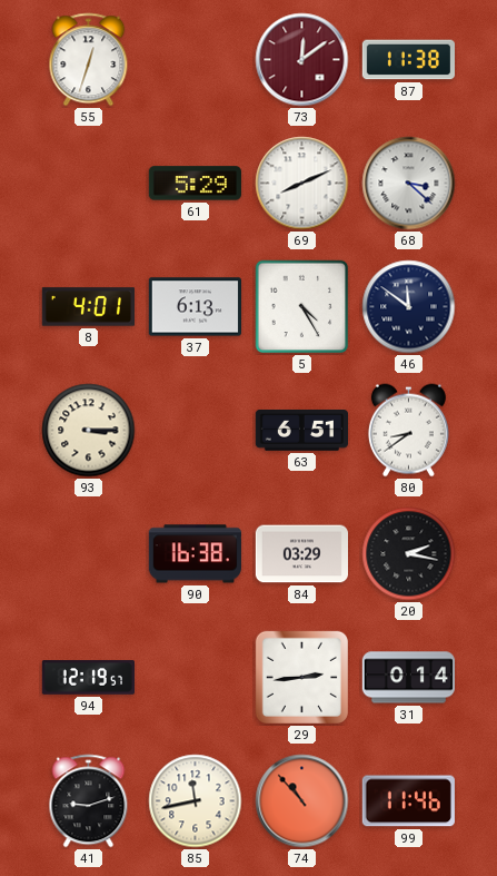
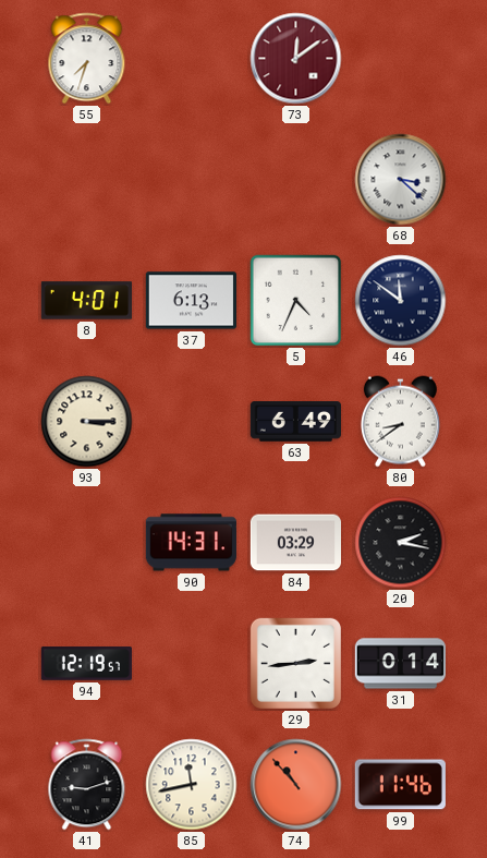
55: 12:33 -> 7:33 (87, 59)
87: 11:38 -> none (408, 60)
61: 5:29 -> none (195, 184)
69: 8:11 -> none (302, 184)
5: 4:25 -> 4:34 (296, 301)
63: 6:51 -> 6:49 (295, 422)
90: 16:38 -> 14:31 (191, 543)
